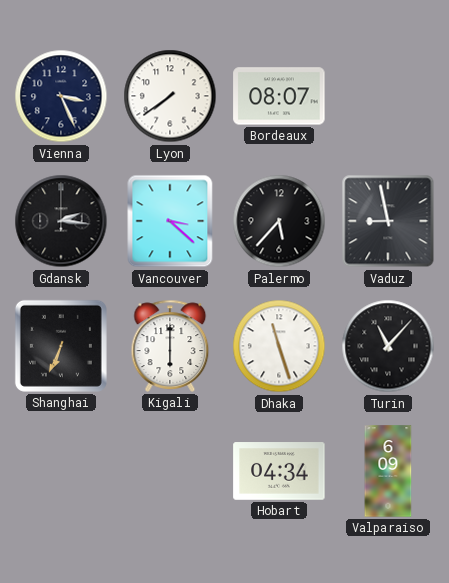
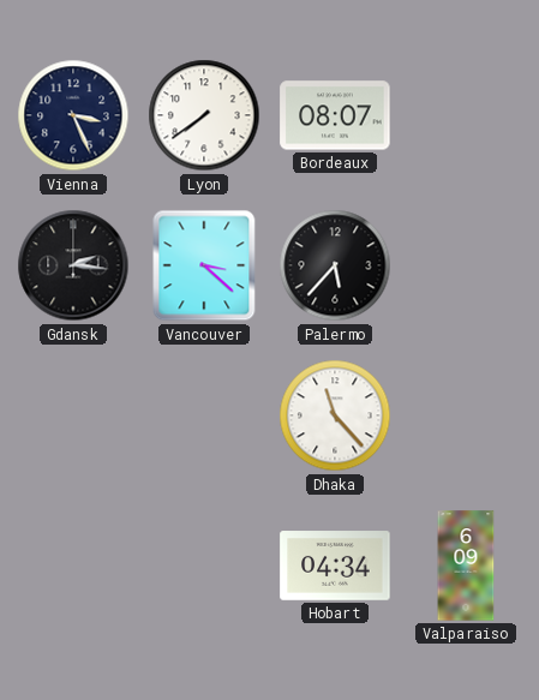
Vaduz: 8:58 -> none (388, 221)
Shanghai: 6:34 -> none (61, 346)
Kigali: 6:00 -> none (170, 346)
Dhaka: 11:27 -> 11:23 (335, 415)
Turin: 11:07 -> none (388, 346)
